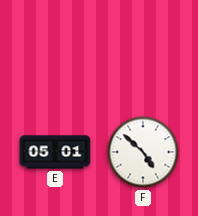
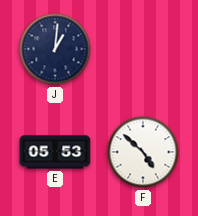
J: none -> 1:01 (55, 49)
E: 05:01 -> 05:53 (55, 152)
